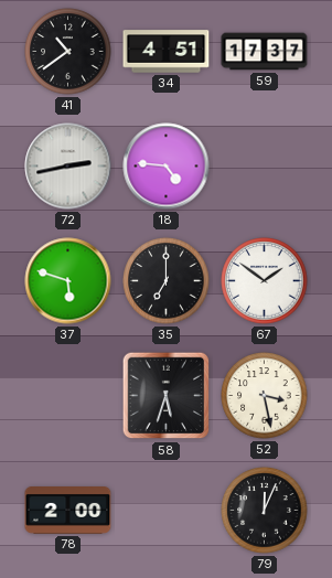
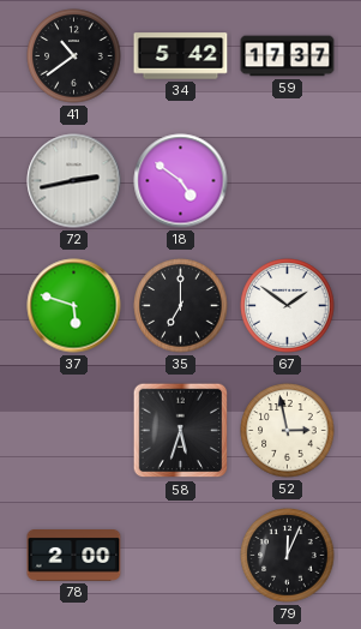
34: 4:51 -> 5:42 (181, 56)
18: 4:46 -> 4:51 (181, 181)
52: 3:28 -> 2:58 (288, 431)
